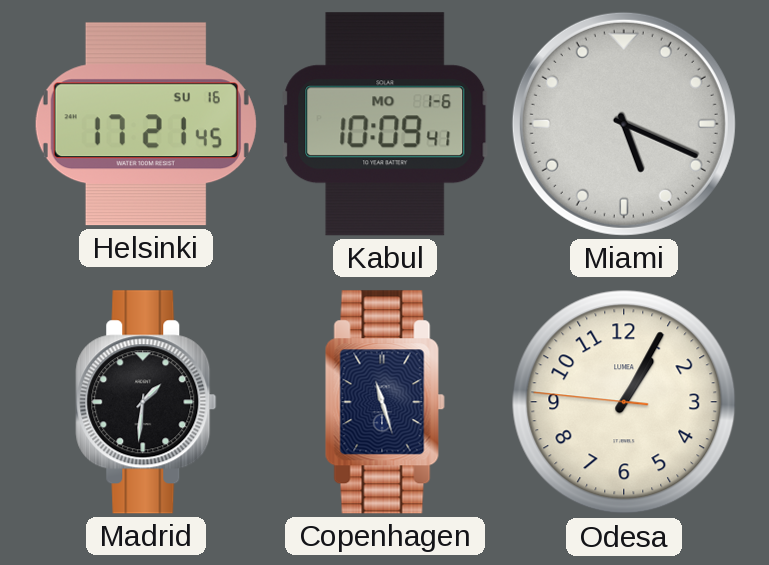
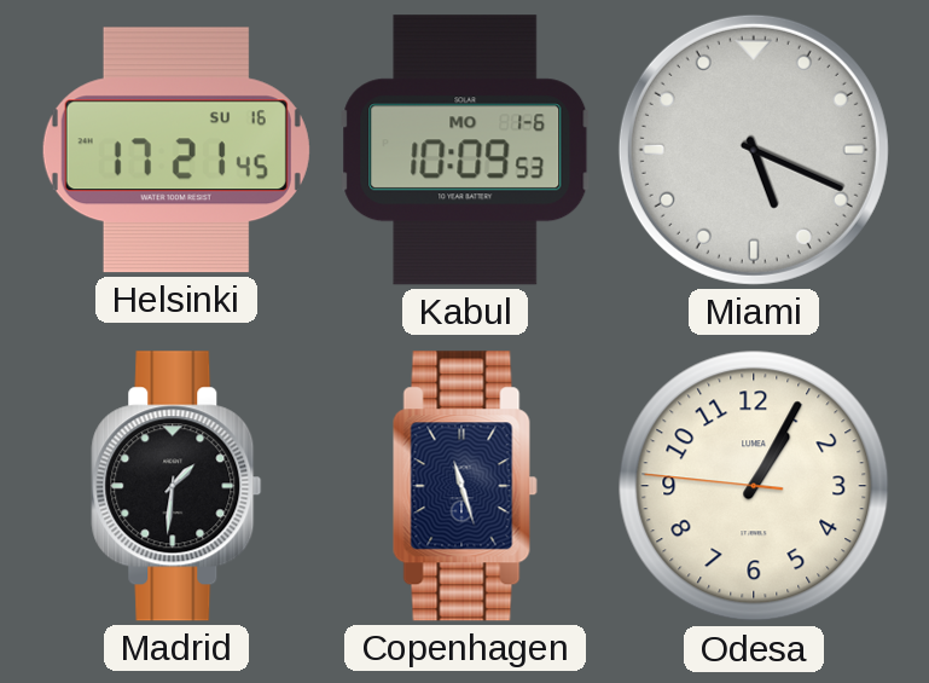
Kabul: 10:09:41 -> 10:09:53 (465, 150)
